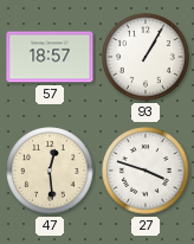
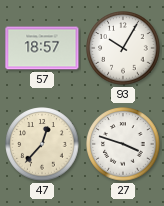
93: 1:05 -> 10:05 (123, 48)
47: 12:29 -> 12:37 (42, 144)
